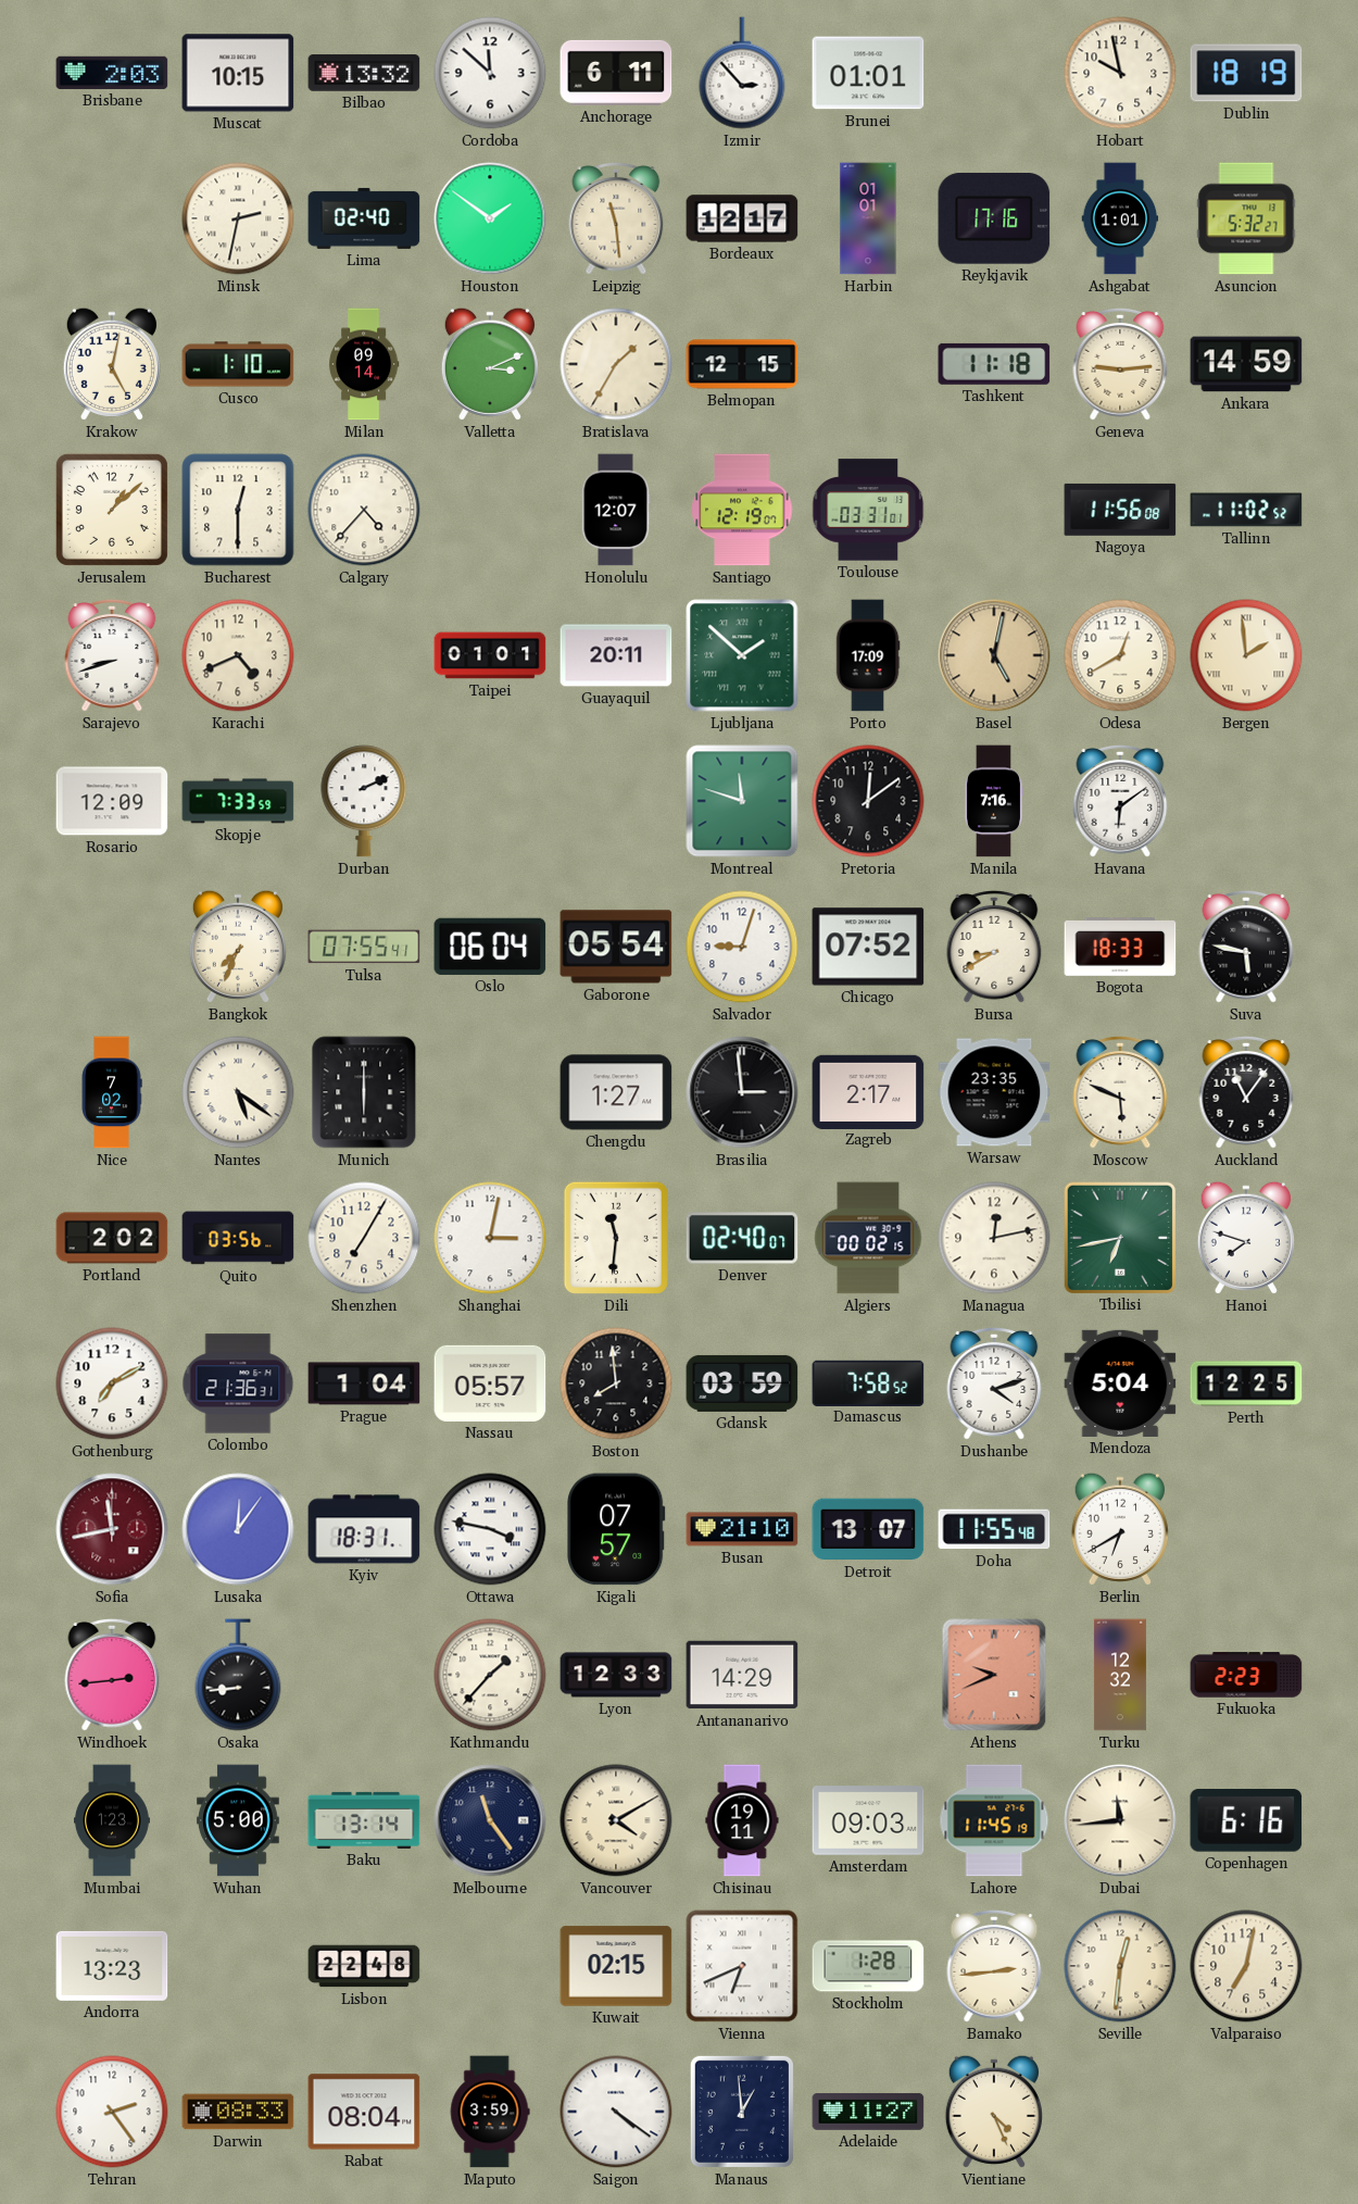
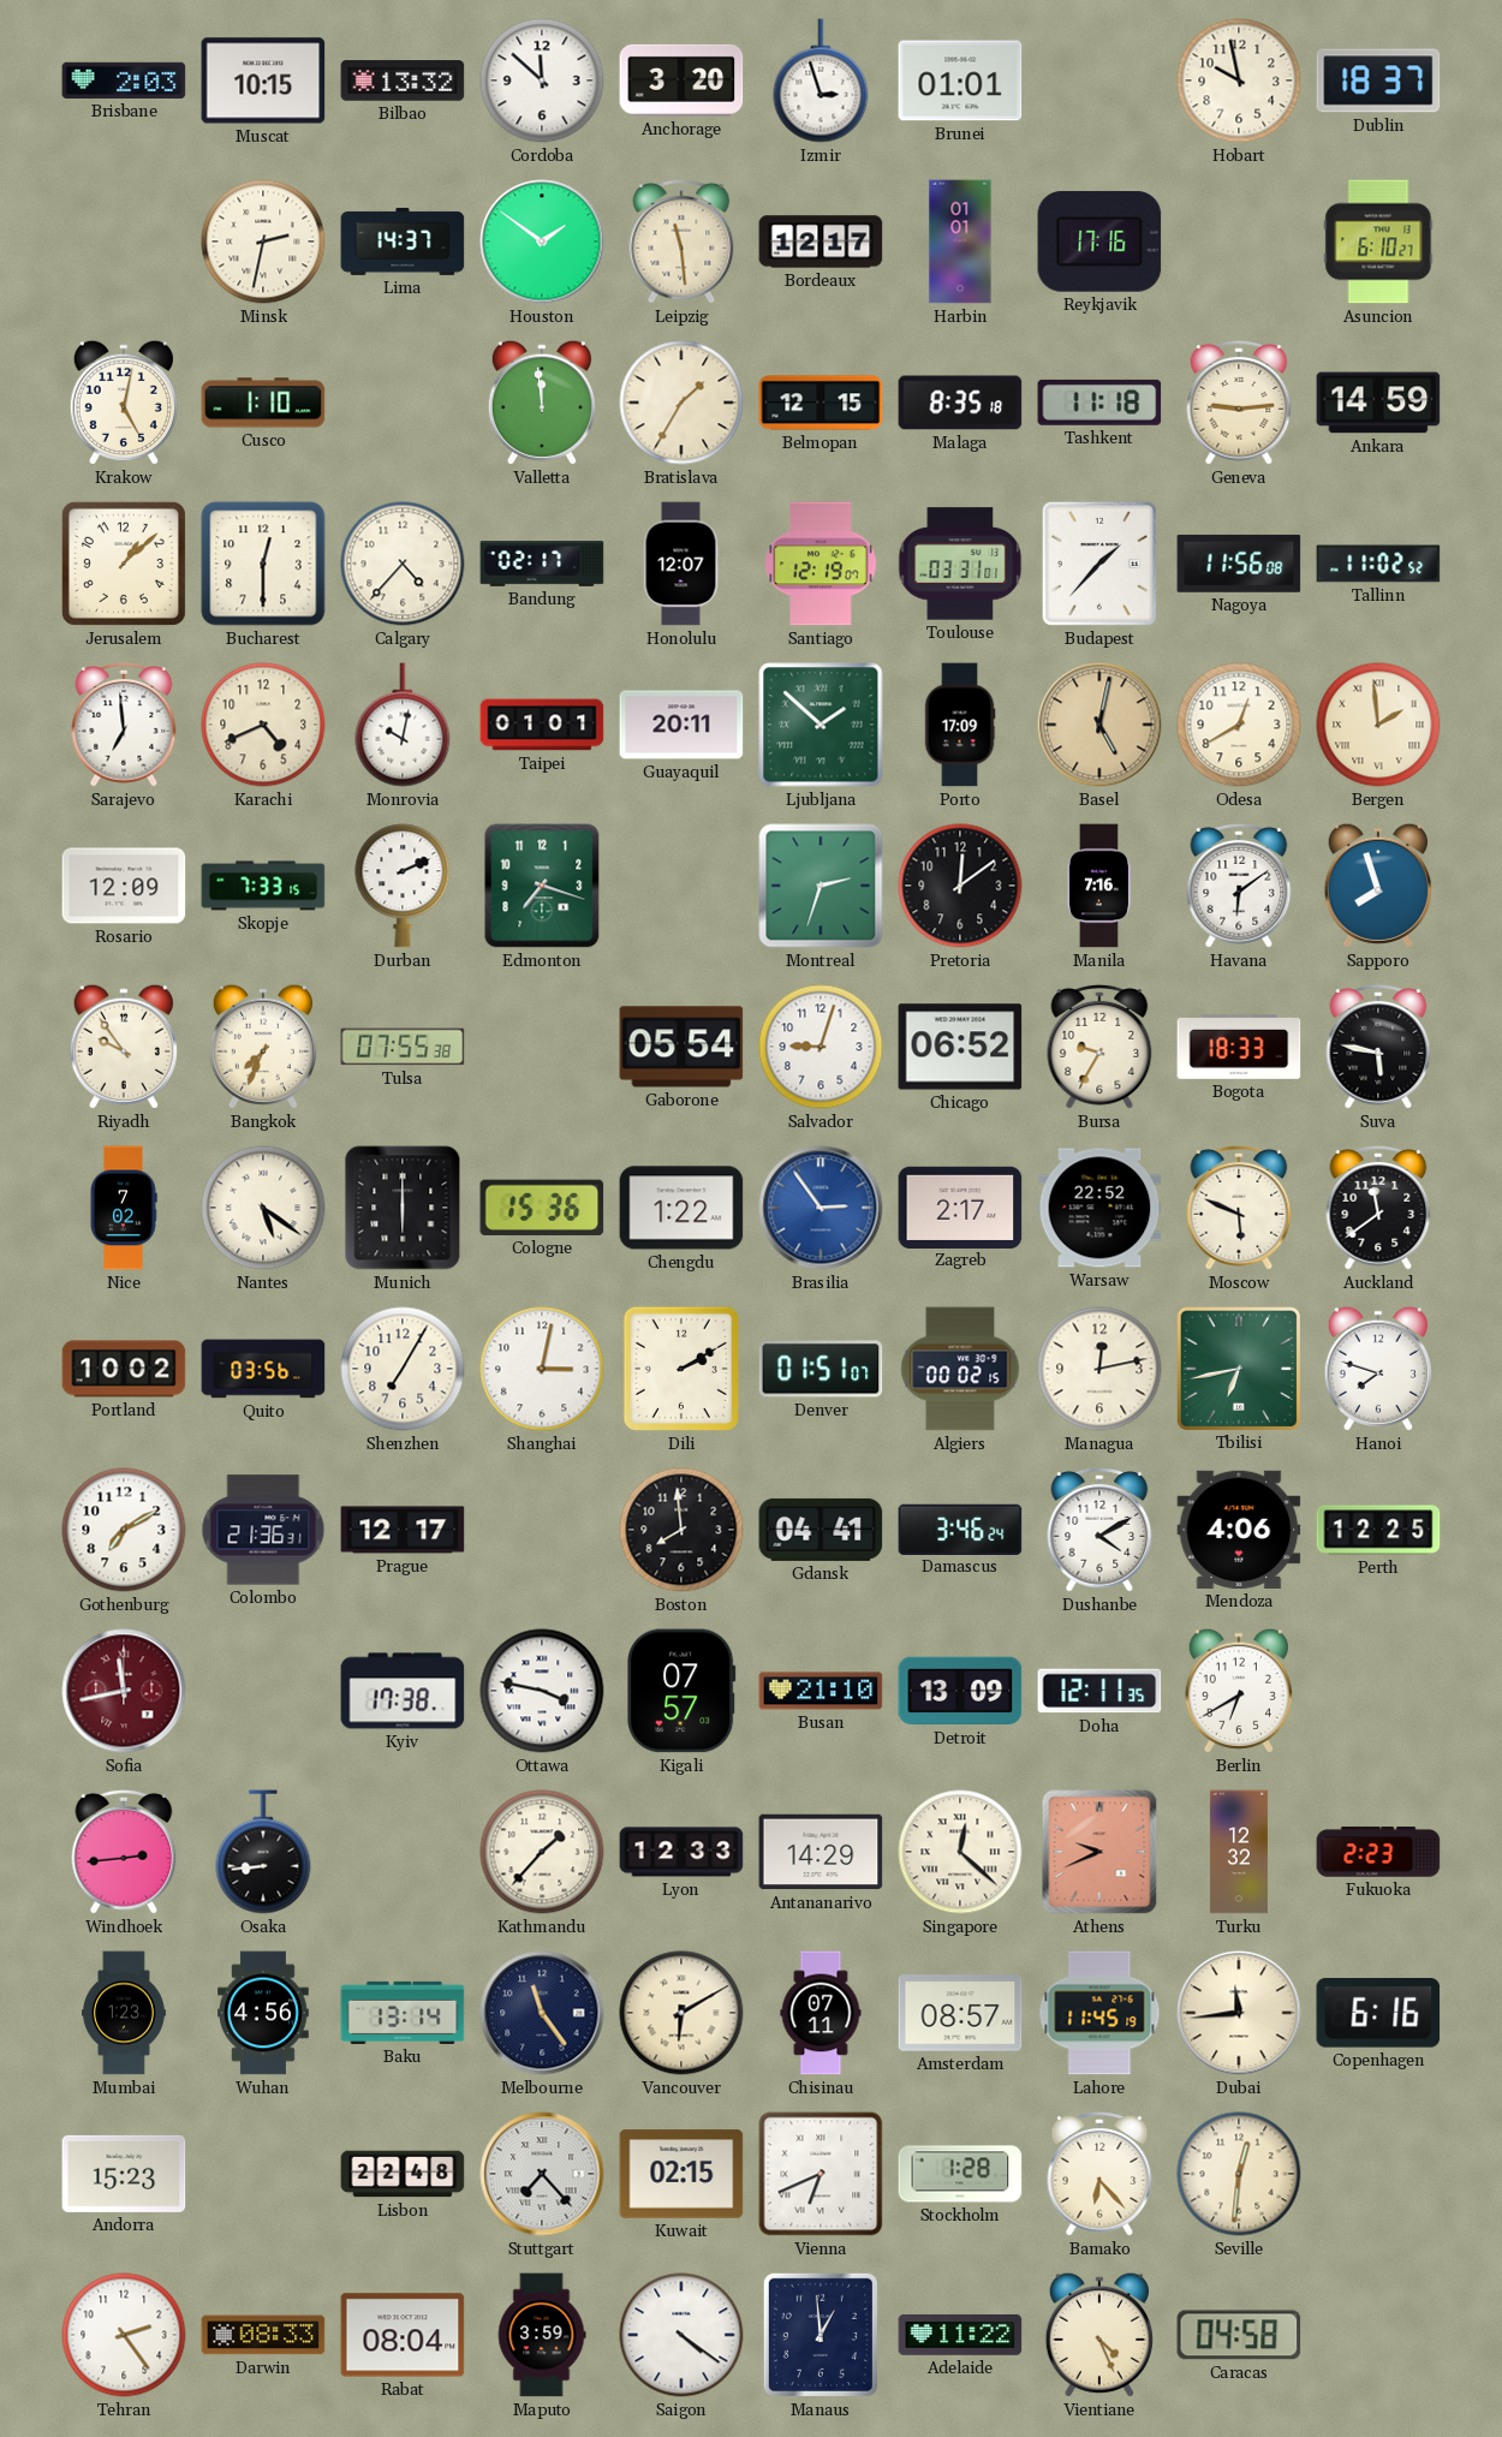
Anchorage: 6:11 -> 3:20 (681, 81)
Izmir: 2:53 -> 2:57 (821, 81)
Dublin: 18:19 -> 18:37 (1378, 81)
Lima: 02:40 -> 14:37 (403, 242)
Ashgabat: 1:01 -> none (1120, 218)
Asuncion: 5:32 -> 6:10 (1378, 242)
Milan: 09:14 -> none (364, 364)
Valletta: 3:11 -> 11:59 (542, 403)
Malaga: none -> 8:35 (960, 403)
Bandung: none -> 02:17 (542, 565)
Budapest: none -> 1:37 (1099, 564)
Sarajevo: 8:42 -> 6:59 (124, 725)
Monrovia: none -> 10:02 (403, 725)
Skopje: 7:33:59 -> 7:33:15 (263, 886)
Edmonton: none -> 7:18 (542, 886)
Montreal: 11:48 -> 2:33 (821, 886)
Sapporo: none -> 7:57 (1378, 886)
Riyadh: none -> 9:54 (124, 1047)
Tulsa: 07:55:41 -> 07:55:38 (403, 1047)
Oslo: 06:04 -> none (490, 947)
Chicago: 07:52 -> 06:52 (960, 1047)
Bursa: 8:40 -> 9:35 (1099, 1047)
Cologne: none -> 15:36 (542, 1208)
Chengdu: 1:27 -> 1:22 (681, 1208)
Brasilia: 2:59 -> 2:54 (821, 1208)
Brasilia dial: black -> blue (821, 1208)
Warsaw: 23:35 -> 22:52 (1099, 1208)
Auckland: 11:06 -> 11:39 (1378, 1208)
Portland: 2:02 -> 10:02 (124, 1369)
Dili: 11:31 -> 2:10 (681, 1369)
Denver: 02:40 -> 01:51 (821, 1369)
Prague: 1:04 -> 12:17 (403, 1530)
Nassau: 05:57 -> none (490, 1383)
Gdansk: 03:59 -> 04:41 (821, 1530)
Damascus: 7:58 -> 3:46 (960, 1529)
Dushanbe: 4:12 -> 4:10 (1099, 1530)
Mendoza: 5:04 -> 4:06 (1239, 1530)
Lusaka: 12:06 -> none (238, 1529)
Kyiv: 18:31 -> 17:38 (403, 1691)
Detroit: 13:07 -> 13:09 (960, 1691)
Doha: 11:55 -> 12:11 (1099, 1691)
Singapore: none -> 12:22 (960, 1852)
Wuhan: 5:00 -> 4:56 (264, 2013)
Vancouver: 4:10 -> 6:10 (681, 2013)
Chisinau: 19:11 -> 07:11 (821, 2013)
Amsterdam: 09:03 -> 08:57 (960, 2013)
Andorra: 13:23 -> 15:23 (124, 2174)
Stuttgart: none -> 7:23 (542, 2174)
Bamako: 2:44 -> 6:23 (1099, 2174)
Valparaiso: 7:02 -> none (1246, 1966)
Adelaide: 11:27 -> 11:22 (960, 2335)
Caracas: none -> 04:58 (1239, 2335)
